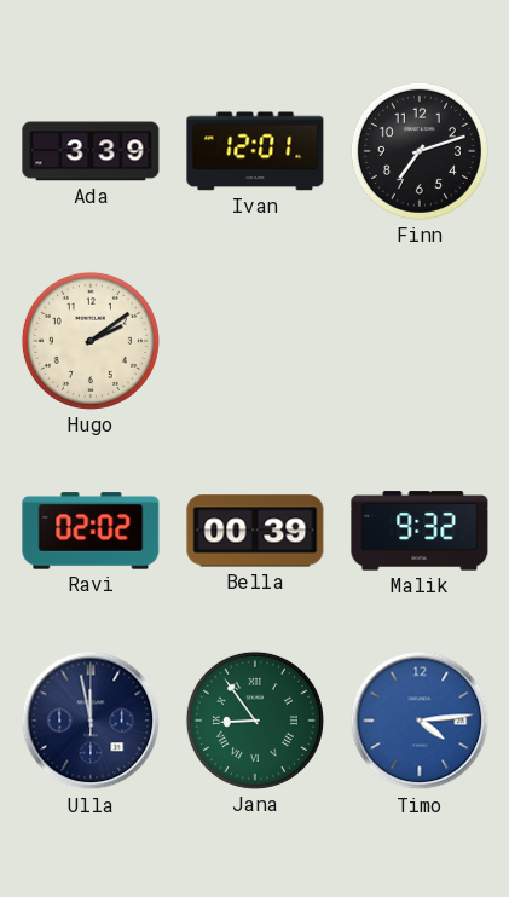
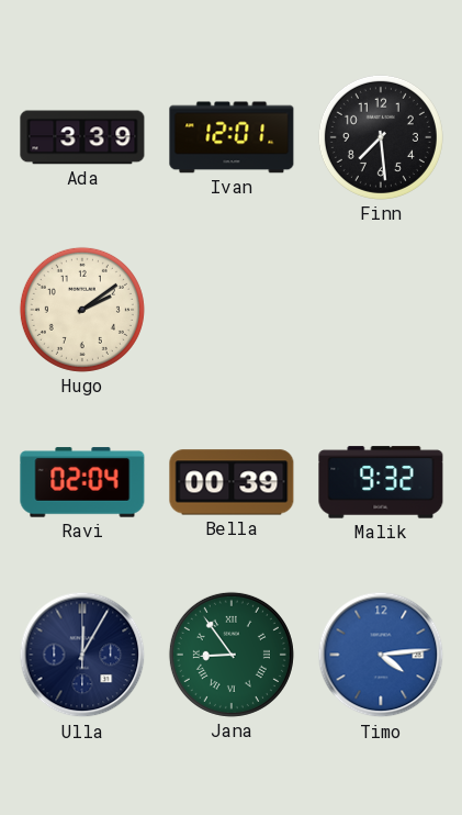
Finn: 7:12 -> 7:29 (381, 137)
Ravi: 02:02 -> 02:04 (82, 482)
Ulla: 11:58 -> 12:05 (82, 655)
